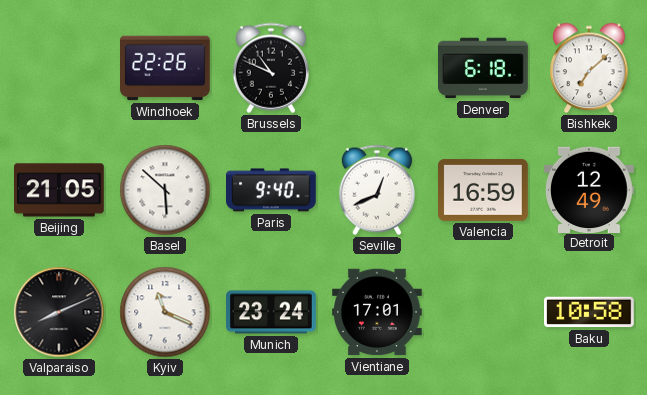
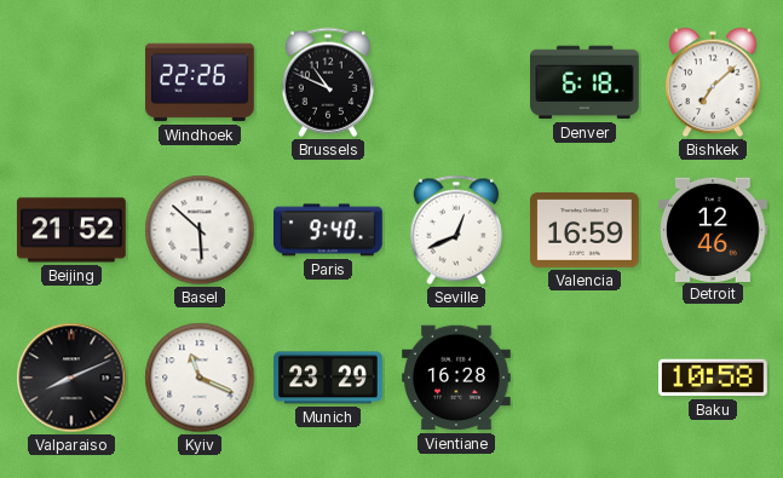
Beijing: 21:05 -> 21:52 (73, 230)
Detroit: 12:49 -> 12:46 (714, 229)
Munich: 23:24 -> 23:29 (328, 378)
Vientiane: 17:01 -> 16:28 (457, 378)
